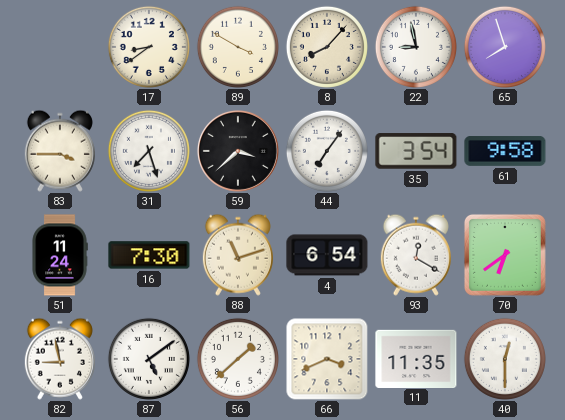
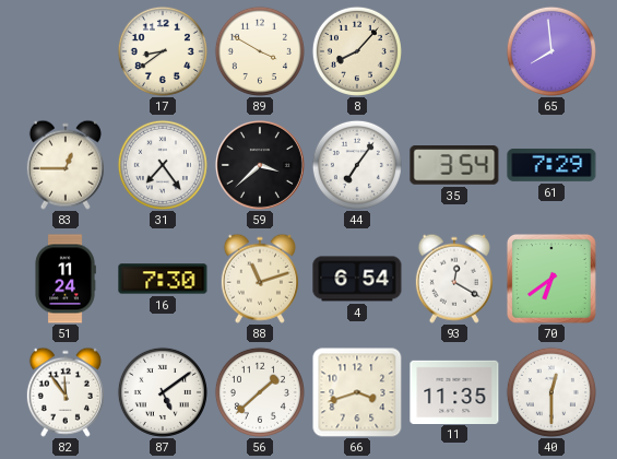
22: 8:58 -> none (416, 47)
65: 7:57 -> 7:59 (551, 51)
83: 3:45 -> 12:45 (66, 165)
31: 7:27 -> 7:24 (163, 165)
61: 9:58 -> 7:29 (551, 166)
82: 8:58 -> 11:54 (66, 392)
66: 3:41 -> 3:42 (357, 392)
